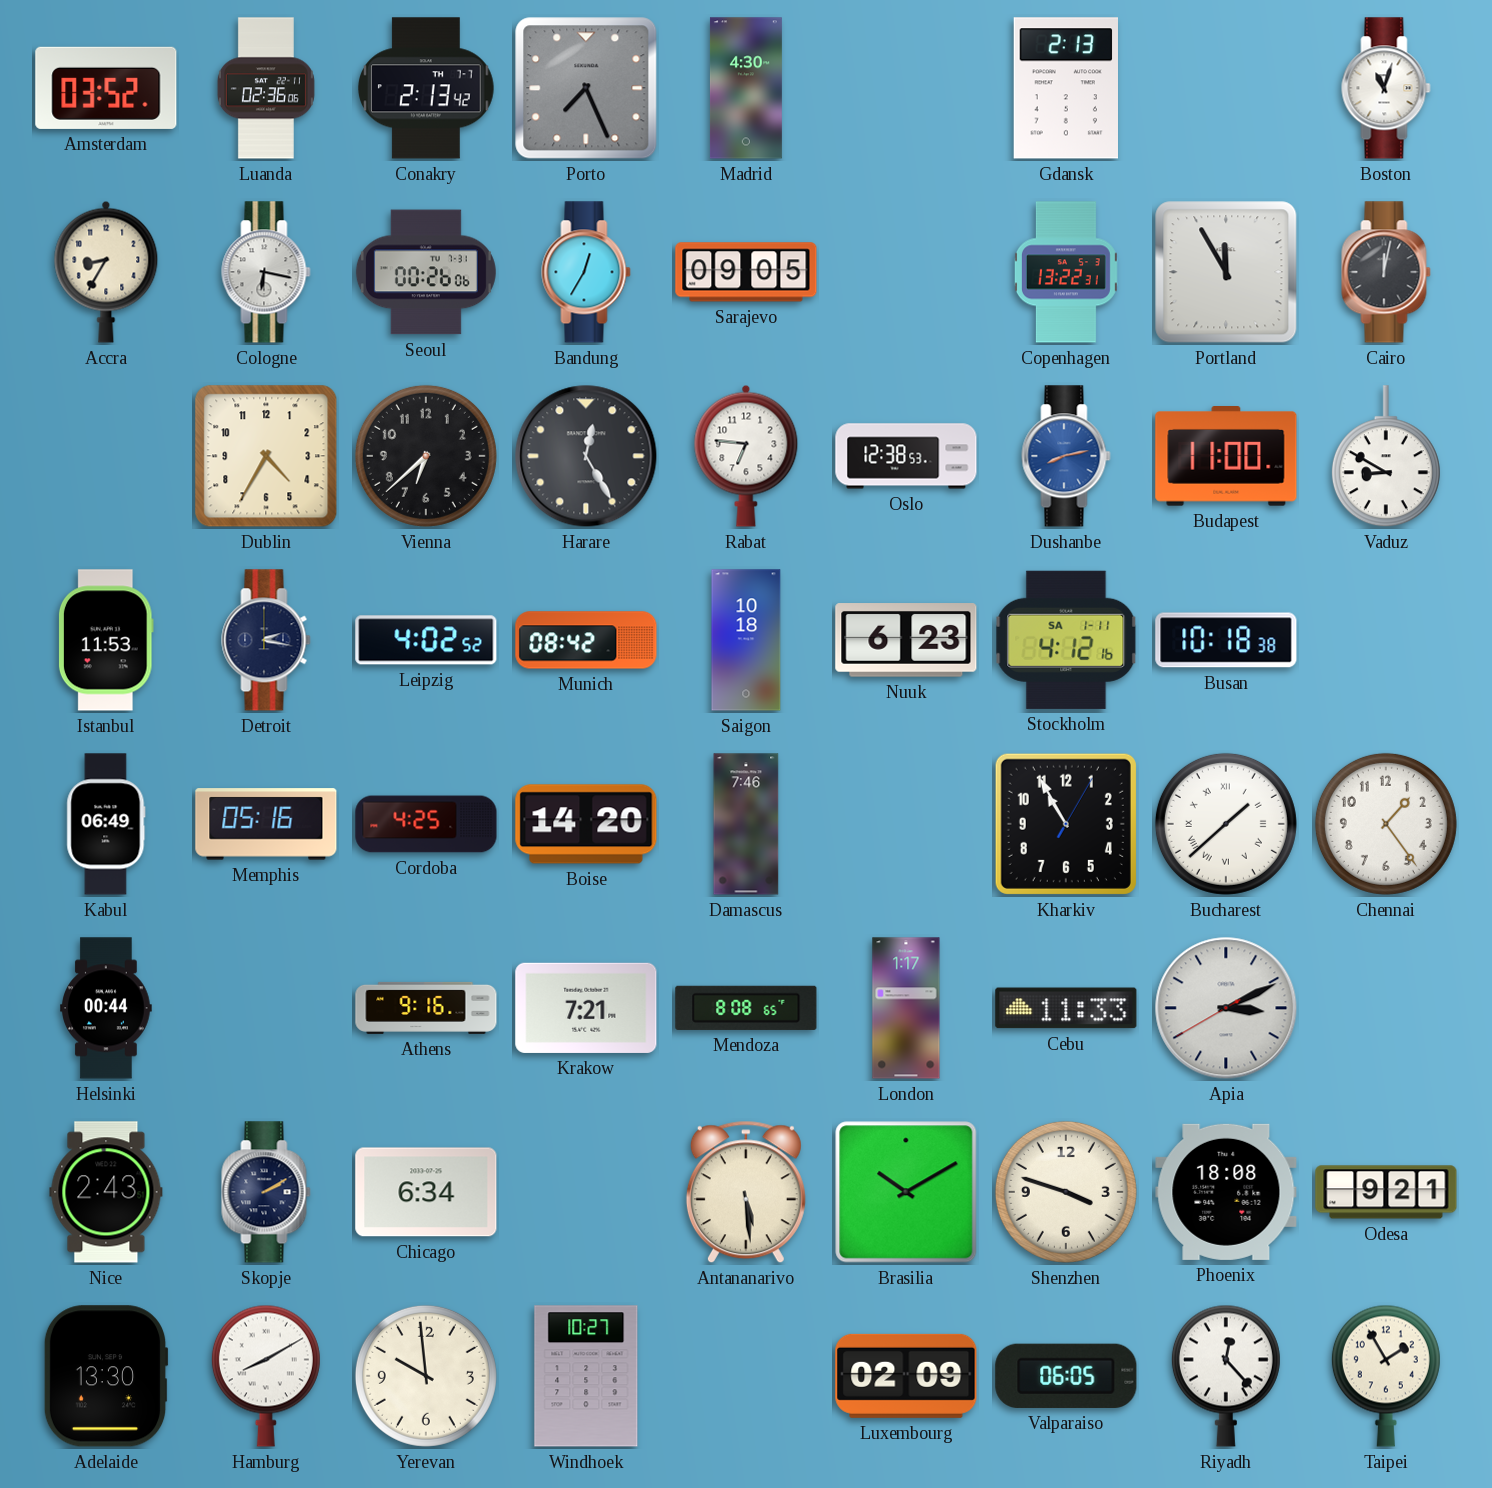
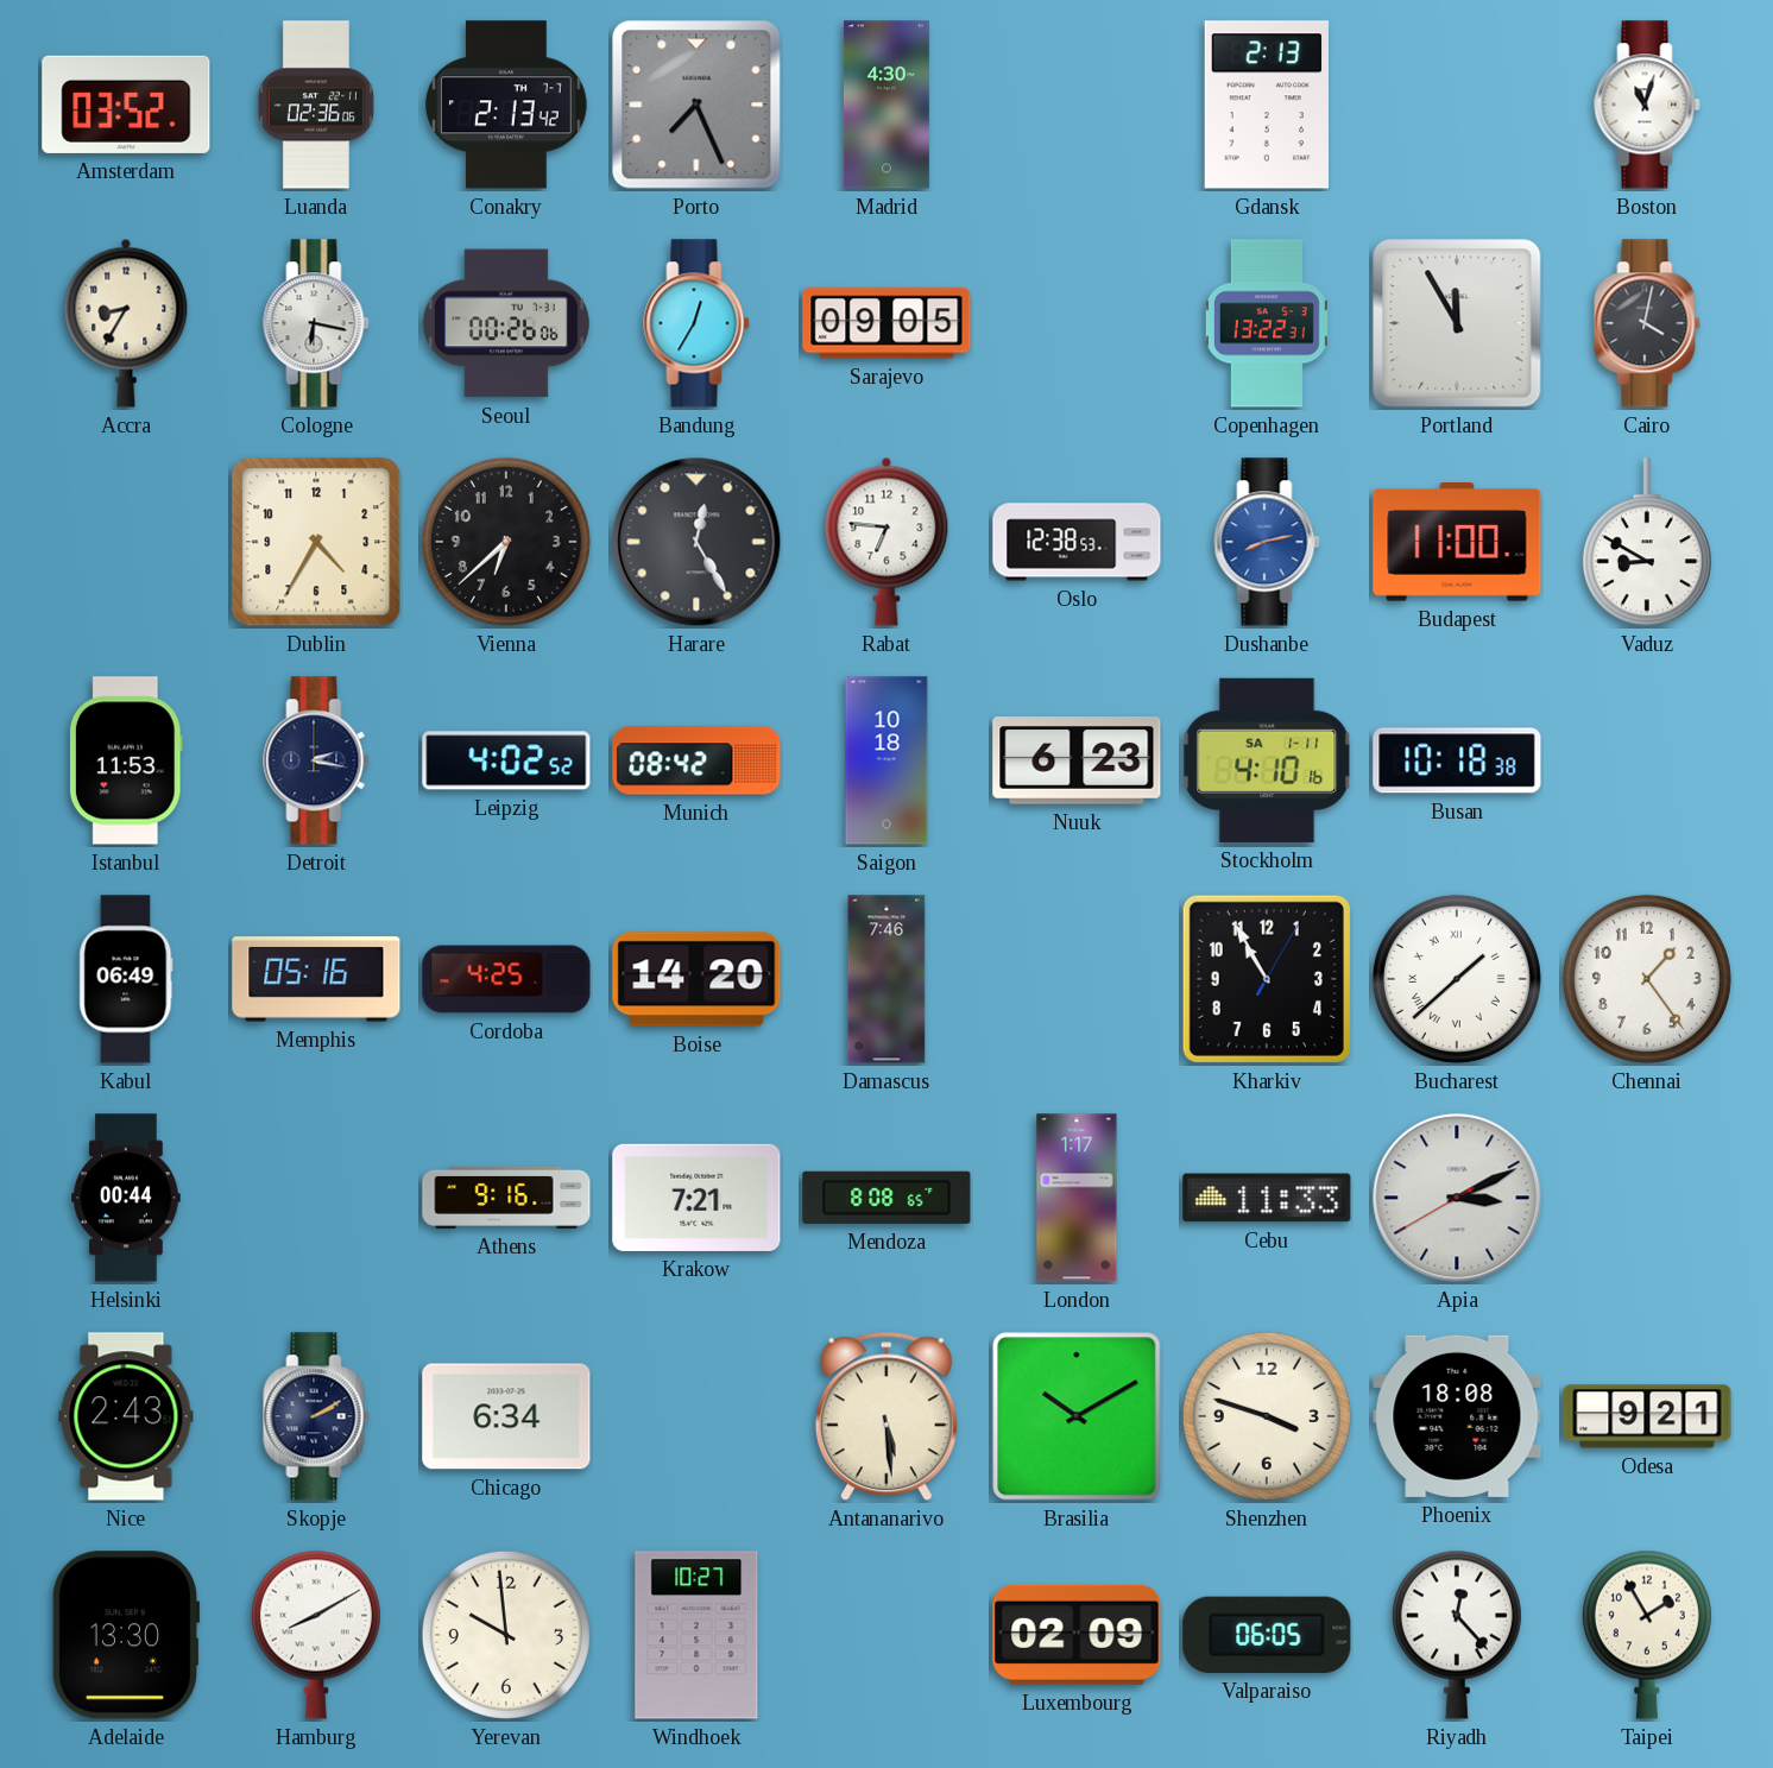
Cairo: 12:02 -> 4:02 (1647, 323)
Stockholm: 4:12 -> 4:10 (1267, 760)
